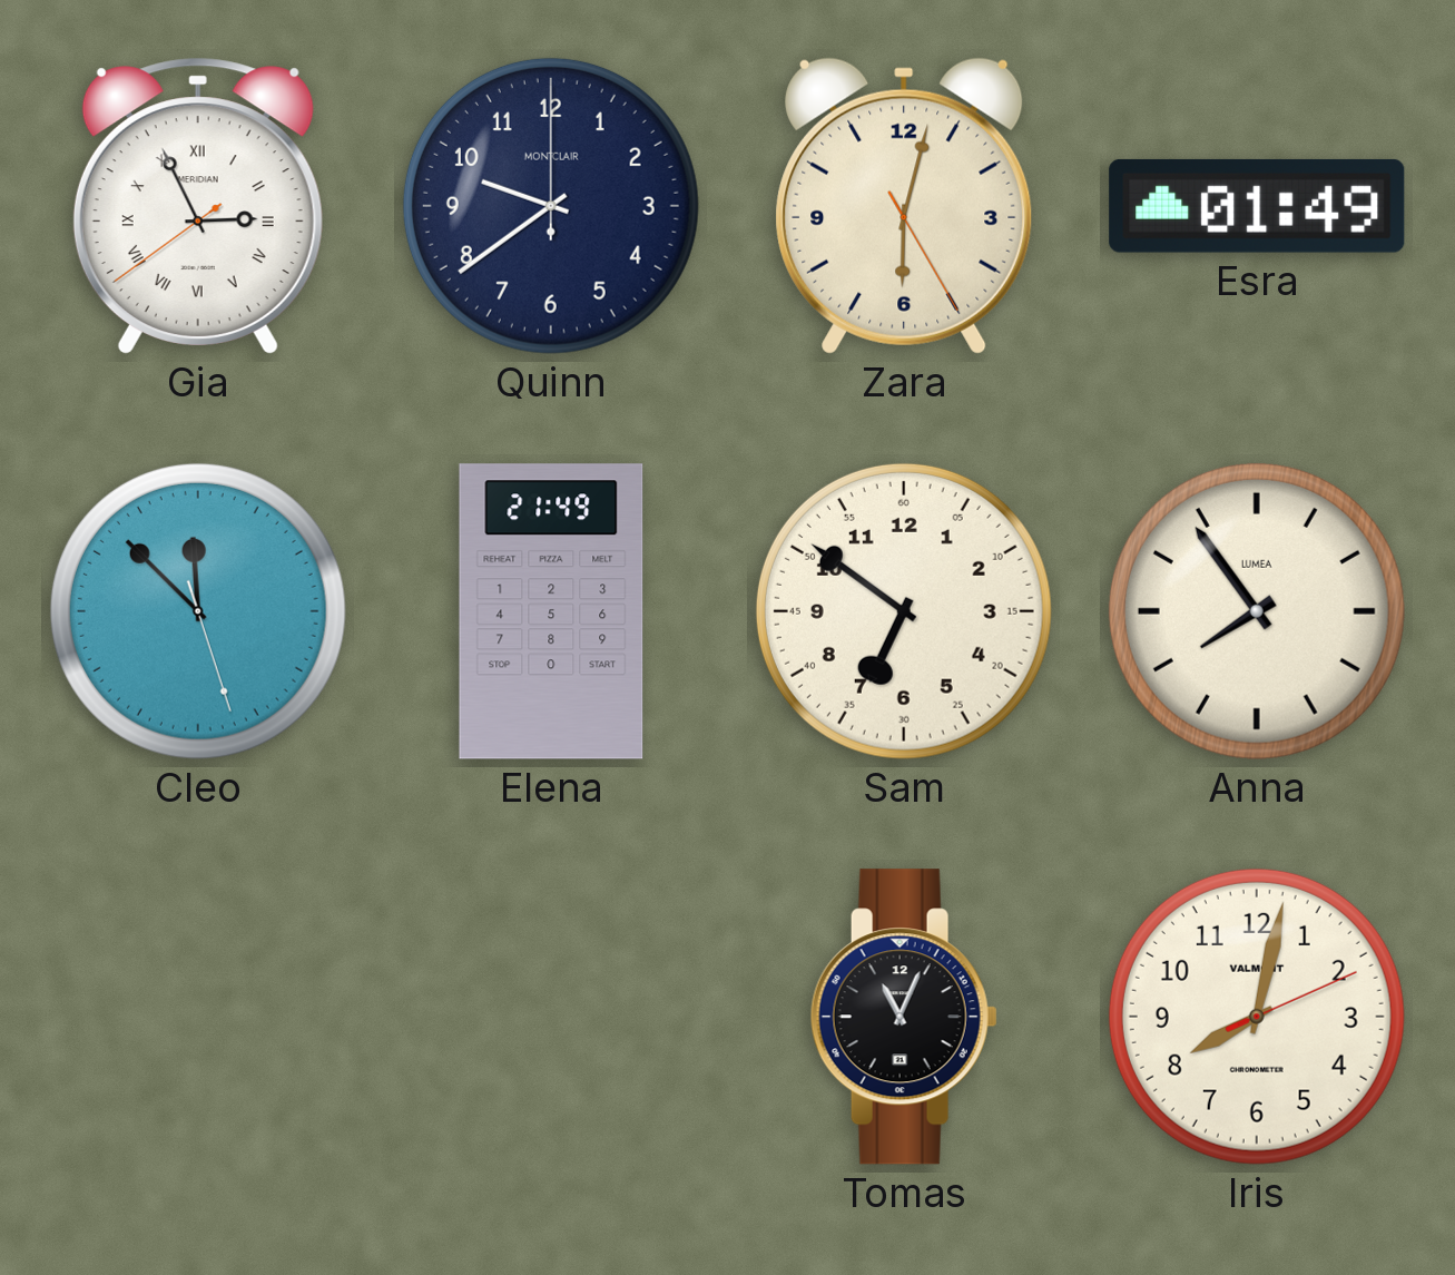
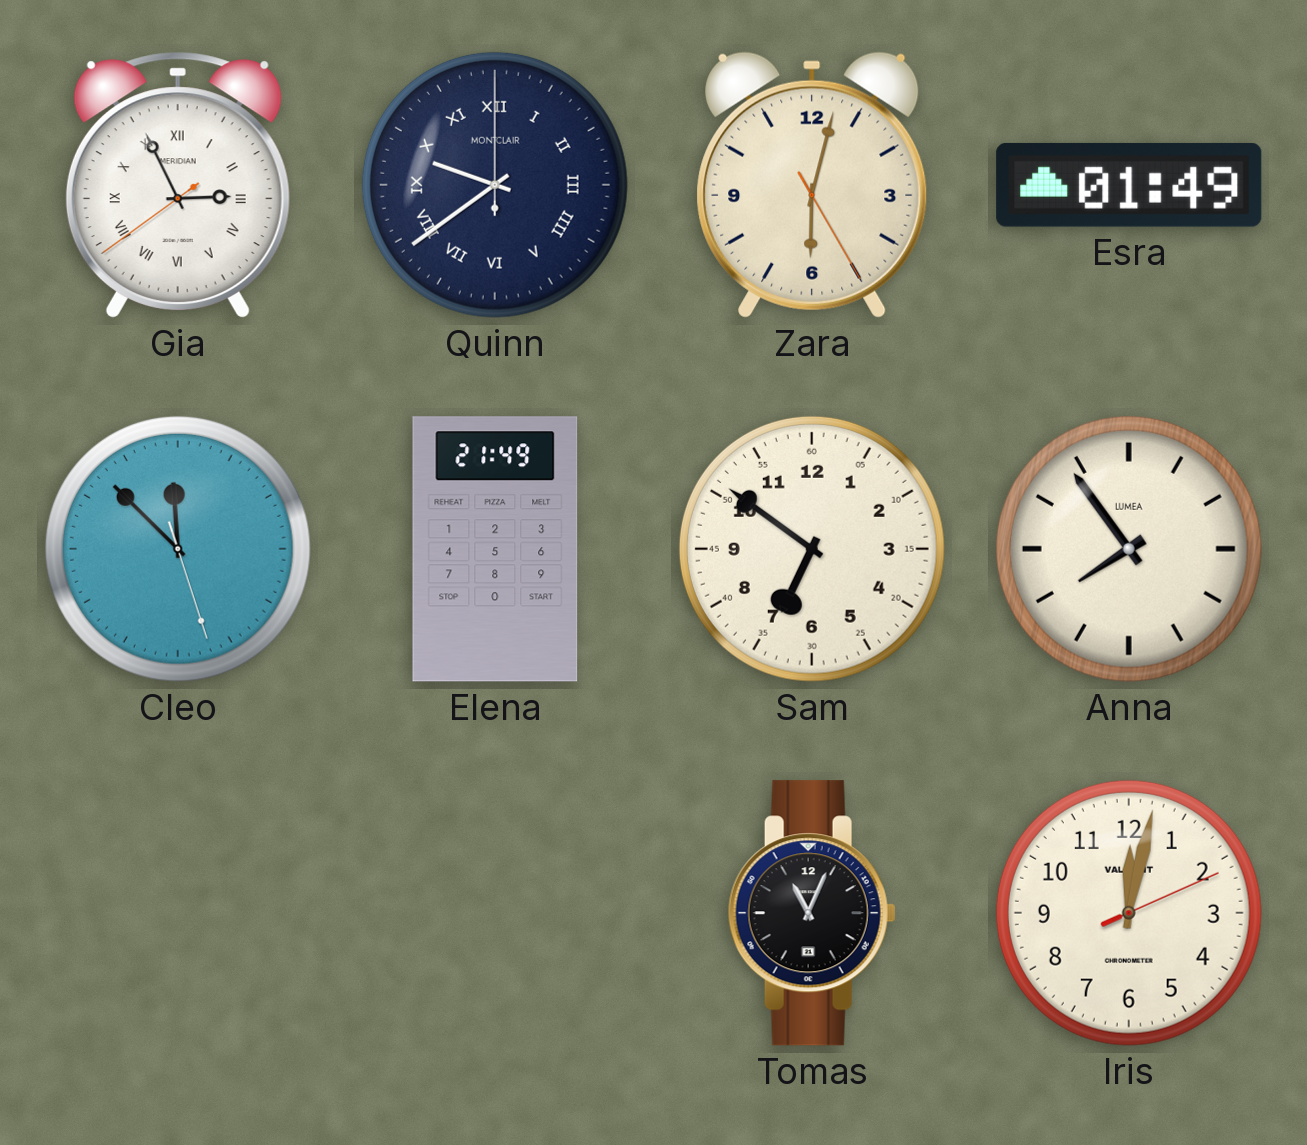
Quinn numerals: Arabic -> Roman (495, 185)
Iris: 8:02 -> 12:02 (1129, 913)
